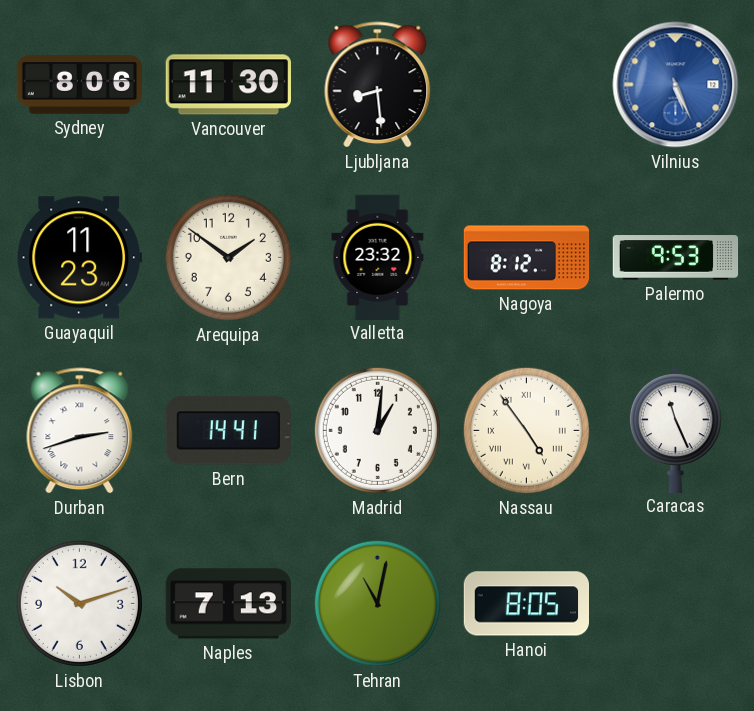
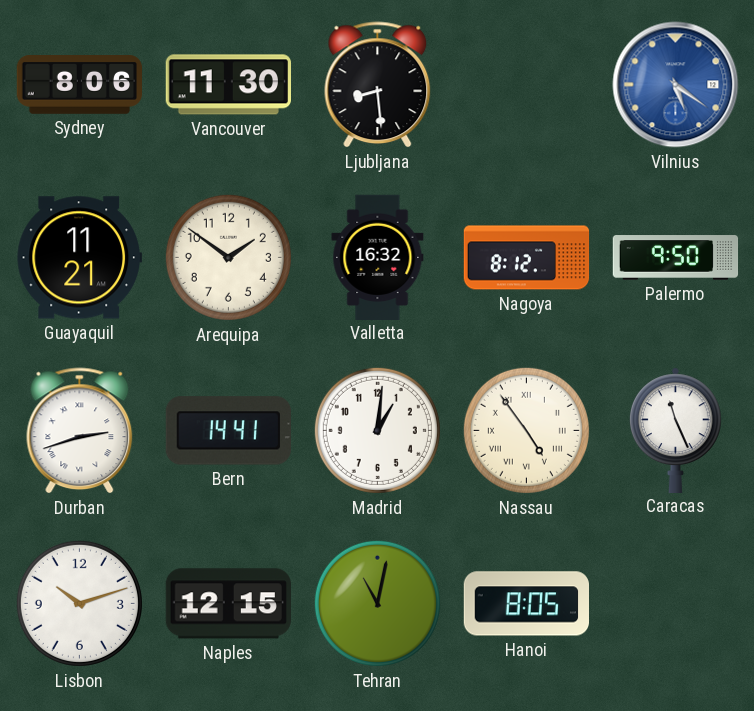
Vilnius: 5:26 -> 5:21 (676, 85)
Guayaquil: 11:23 -> 11:21 (79, 258)
Valletta: 23:32 -> 16:32 (378, 257)
Palermo: 9:53 -> 9:50 (676, 258)
Naples: 7:13 -> 12:15 (228, 604)
